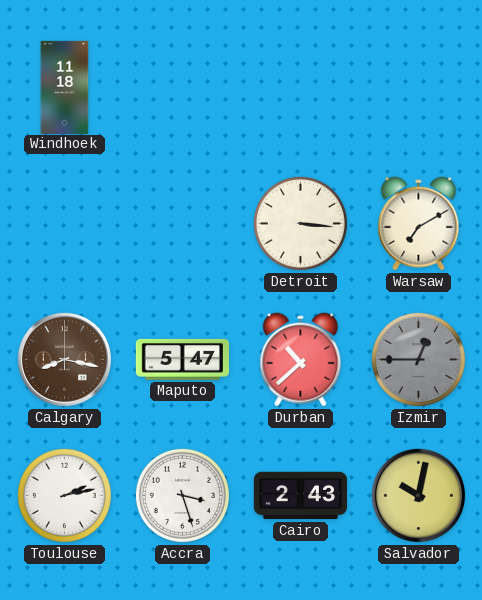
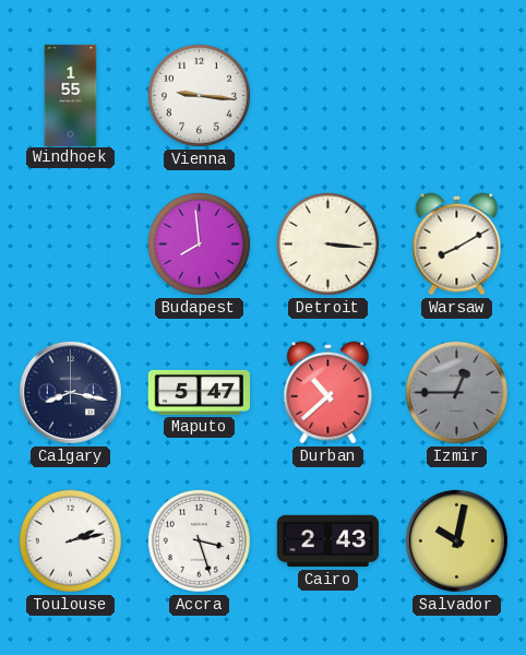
Windhoek: 11:18 -> 1:55 (71, 95)
Vienna: none -> 9:16 (199, 95)
Budapest: none -> 7:59 (199, 243)
Warsaw: 7:10 -> 8:10 (457, 245)
Calgary dial: brown -> navy (70, 392)
